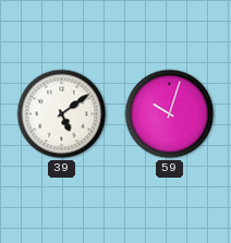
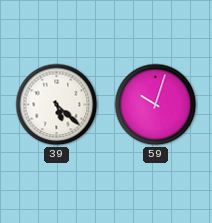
39: 5:09 -> 5:22 (57, 105)
